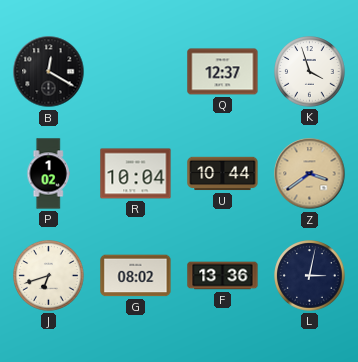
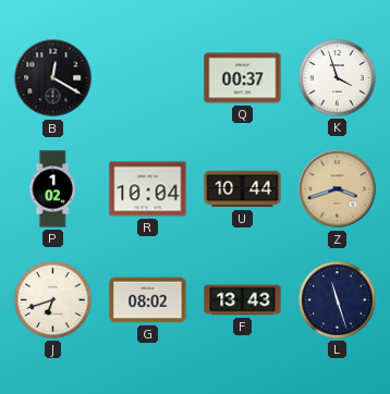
Q: 12:37 -> 00:37 (243, 78)
Z: 3:39 -> 3:42 (338, 189)
F: 13:36 -> 13:43 (243, 300)
L: 3:02 -> 11:27 (338, 300)
